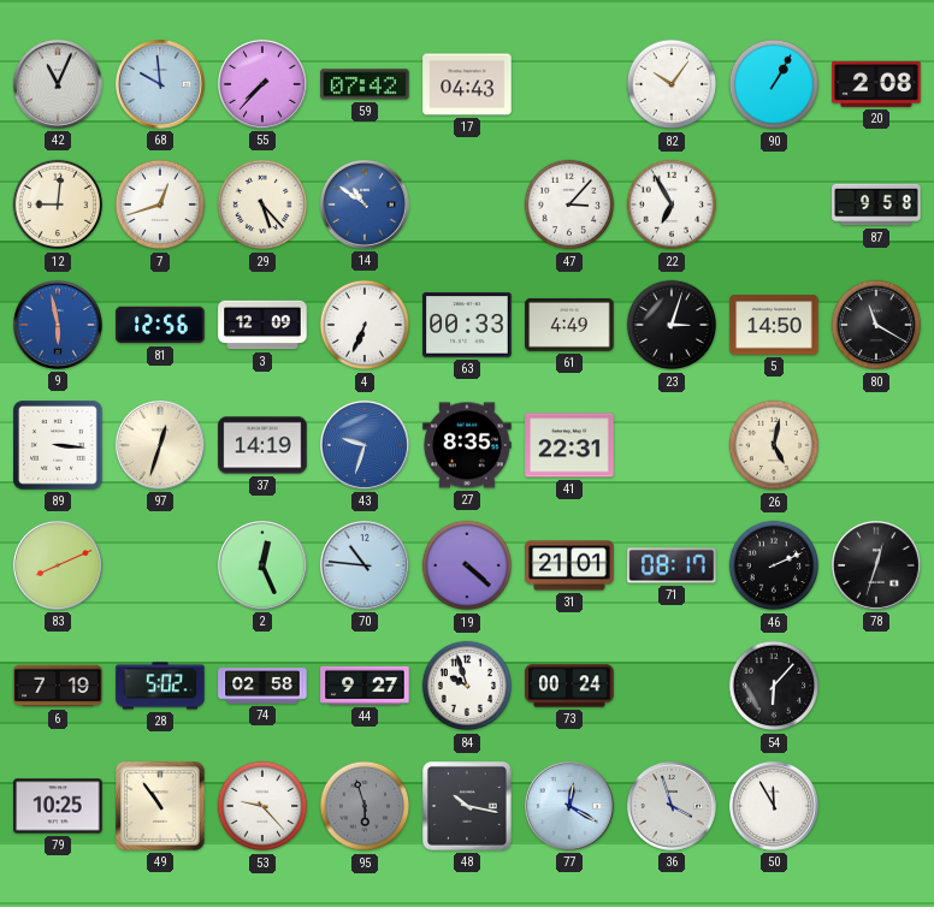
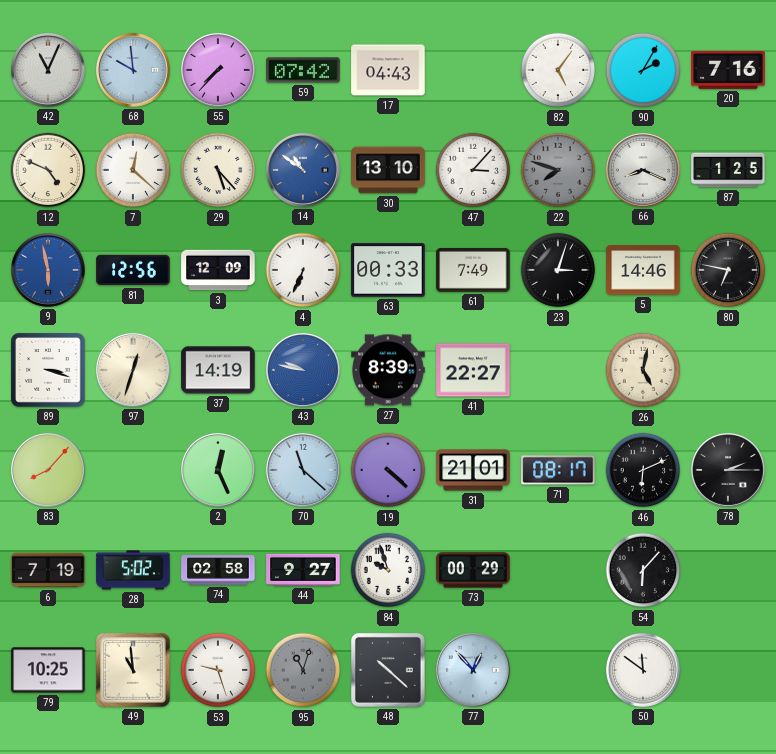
82: 10:06 -> 5:06 (558, 70)
90: 1:05 -> 2:05 (643, 70)
20: 2:08 -> 7:16 (728, 70)
12: 9:01 -> 4:49 (48, 170)
7: 12:42 -> 12:22 (133, 170)
30: none -> 13:10 (388, 170)
22: 6:55 -> 7:48 (558, 170)
22 dial: white -> grey (558, 170)
66: none -> 8:19 (643, 170)
87: 9:58 -> 1:25 (728, 170)
61: 4:49 -> 7:49 (473, 270)
5: 14:50 -> 14:46 (643, 270)
80: 11:20 -> 6:47 (728, 270)
89: 3:16 -> 3:18 (48, 370)
43: 9:33 -> 9:47 (303, 370)
27: 8:35 -> 8:39 (388, 370)
41: 22:31 -> 22:27 (473, 370)
83: 8:11 -> 8:07 (48, 470)
70: 10:46 -> 11:22 (303, 470)
46: 2:11 -> 6:11 (643, 470)
78: 12:33 -> 2:15 (728, 470)
73: 00:24 -> 00:29 (473, 570)
49: 10:54 -> 10:59 (134, 671)
53: 9:23 -> 9:27 (218, 670)
95: 5:57 -> 11:03 (303, 670)
48: 10:17 -> 10:22 (389, 671)
77: 12:20 -> 12:53 (473, 670)
36: 3:57 -> none (672, 806)
50: 11:55 -> 11:51 (643, 670)
